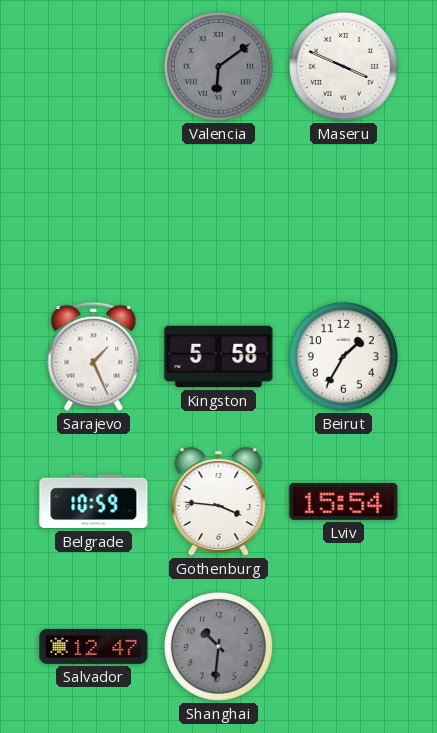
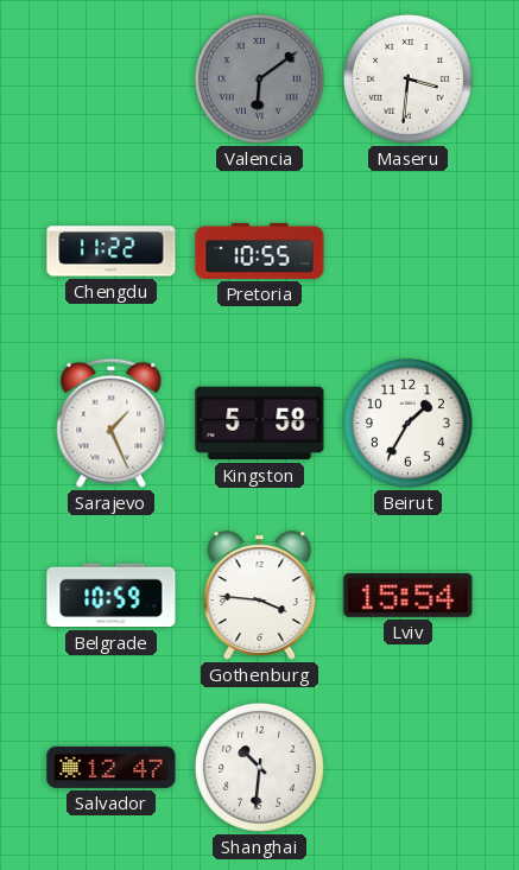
Maseru: 3:49 -> 3:31 (407, 78)
Chengdu: none -> 11:22 (112, 252)
Pretoria: none -> 10:55 (260, 250)
Shanghai dial: grey -> white (259, 767)
